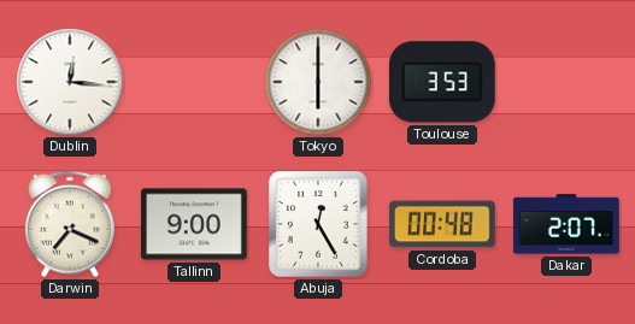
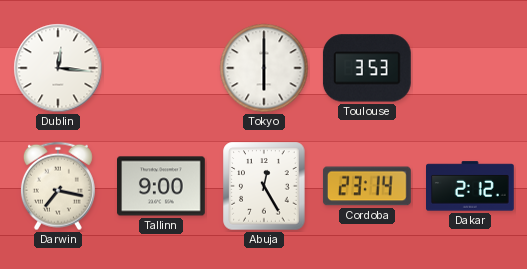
Darwin: 7:19 -> 7:17 (58, 186)
Cordoba: 00:48 -> 23:14 (367, 186)
Dakar: 2:07 -> 2:12 (471, 186)
